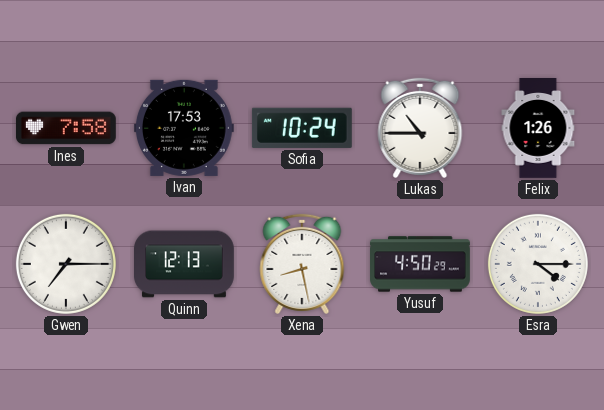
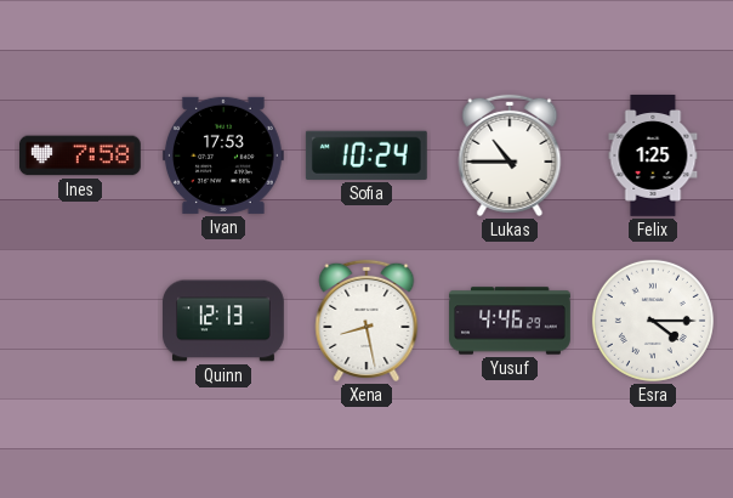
Felix: 1:26 -> 1:25 (653, 155)
Gwen: 7:15 -> none (66, 264)
Yusuf: 4:50 -> 4:46 (510, 321)
